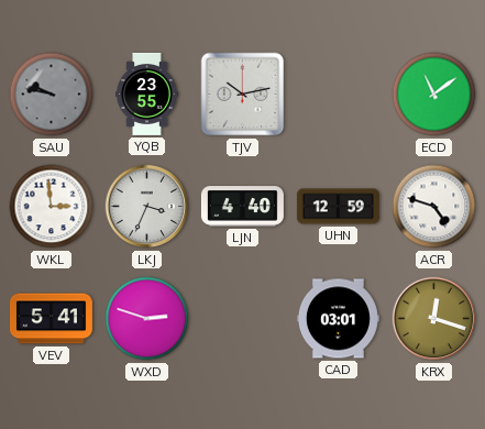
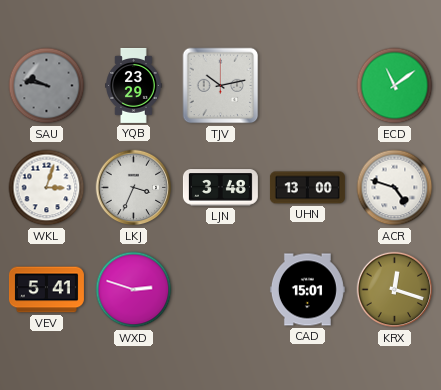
YQB: 23:55 -> 23:29 (134, 85)
WKL: 2:59 -> 3:03 (47, 188)
LJN: 4:40 -> 3:48 (220, 188)
UHN: 12:59 -> 13:00 (307, 188)
CAD: 03:01 -> 15:01 (307, 290)
